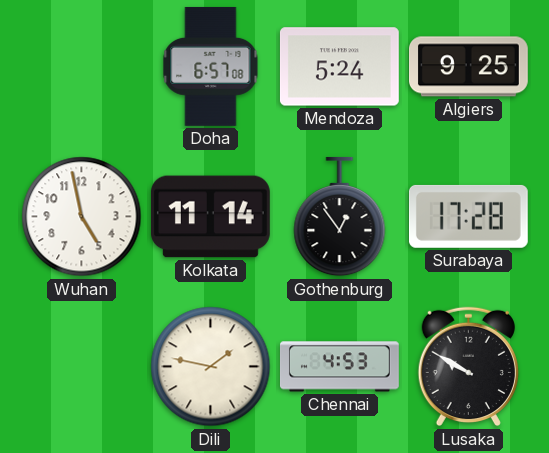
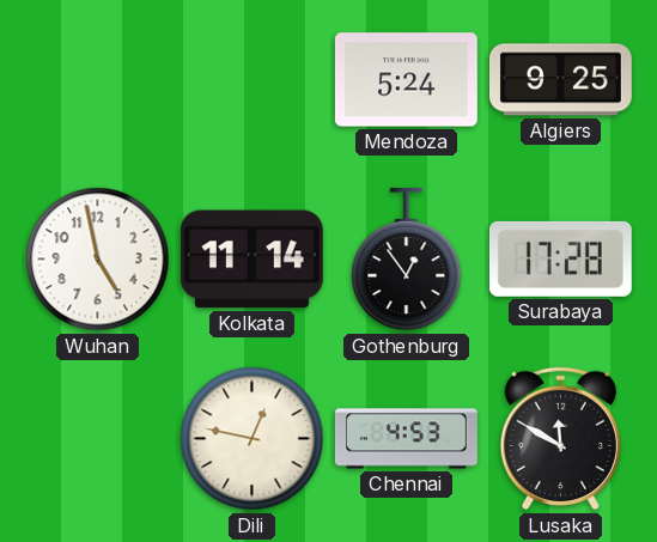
Doha: 6:57 -> none (211, 66)
Dili: 1:47 -> 12:47 (253, 439)
Lusaka: 9:50 -> 11:50 (560, 439)
